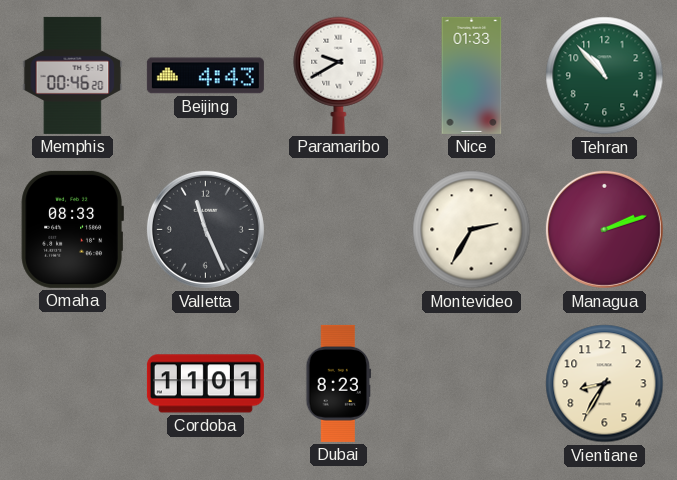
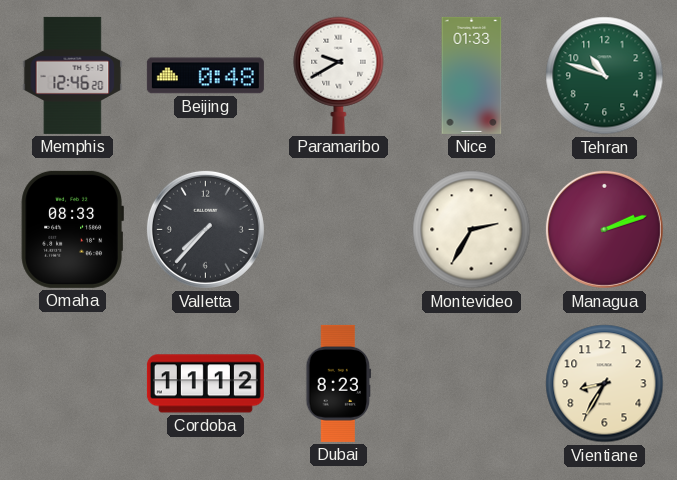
Memphis: 00:46 -> 12:46 (73, 75)
Beijing: 4:43 -> 0:48 (205, 76)
Tehran: 10:53 -> 10:48 (605, 76)
Valletta: 11:26 -> 7:37 (205, 229)
Cordoba: 11:01 -> 11:12 (205, 384)
